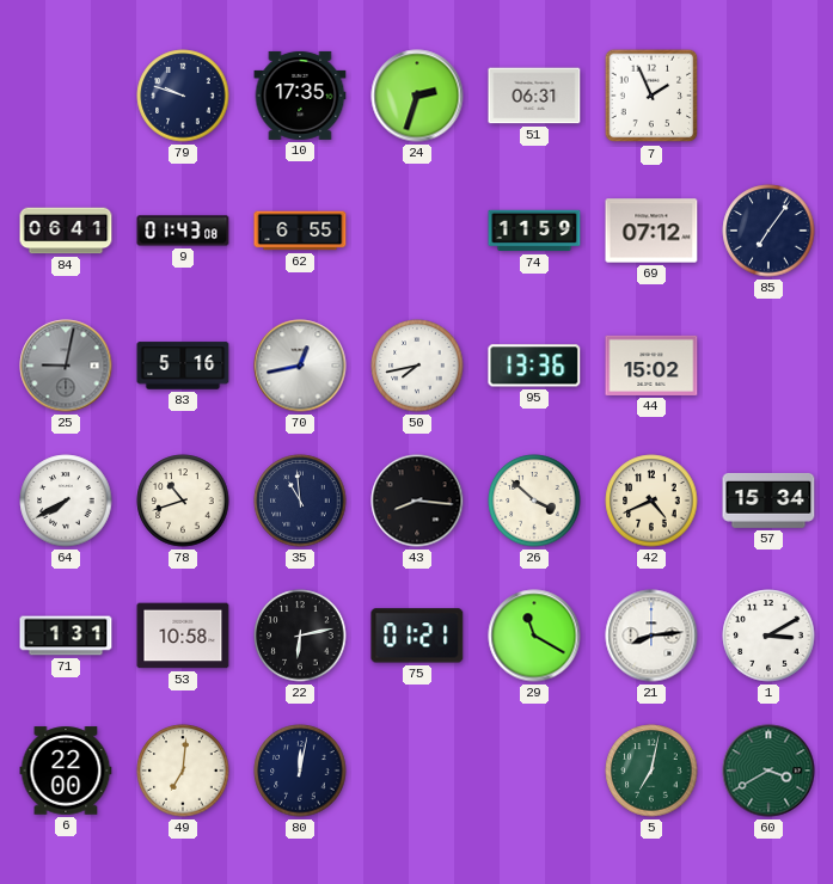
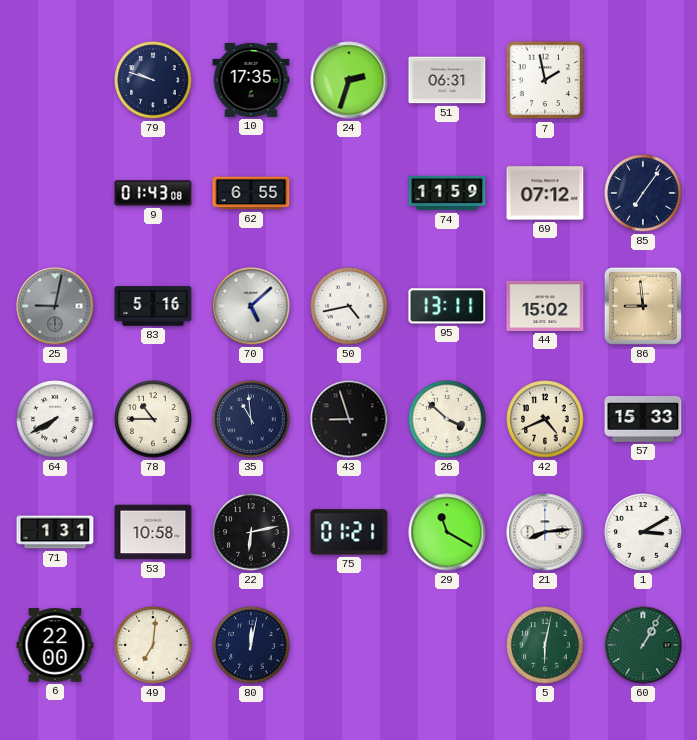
7: 1:56 -> 1:58 (545, 80)
84: 06:41 -> none (66, 231)
70: 12:43 -> 5:08 (251, 306)
50: 7:43 -> 4:43 (349, 306)
95: 13:36 -> 13:11 (447, 306)
86: none -> 8:59 (643, 306)
78: 10:42 -> 10:45 (153, 419)
43: 8:16 -> 8:57 (349, 419)
57: 15:34 -> 15:33 (643, 419)
5: 7:02 -> 6:02 (545, 645)
60: 3:40 -> 1:05 (643, 645)
